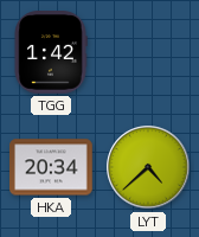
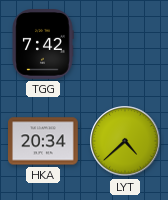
TGG: 1:42 -> 7:42 (43, 45)
